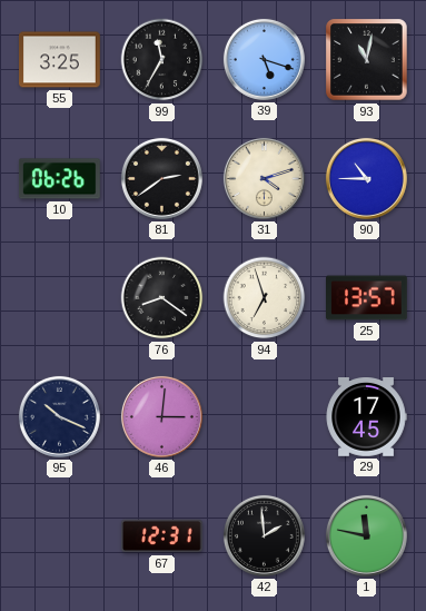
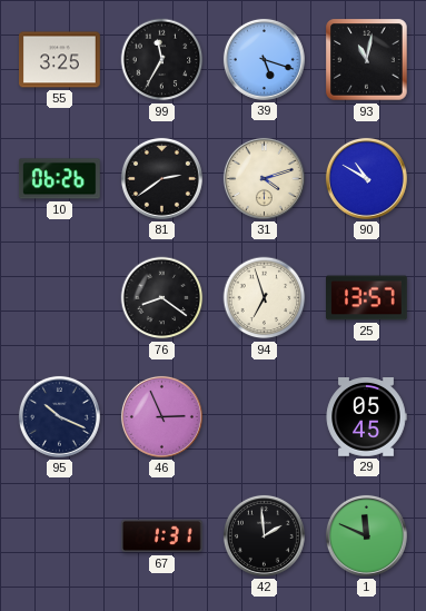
90: 10:45 -> 10:50 (366, 178)
46: 3:01 -> 2:56 (161, 416)
29: 17:45 -> 05:45 (366, 417)
67: 12:31 -> 1:31 (161, 536)
1: 11:47 -> 11:49 (366, 535)
